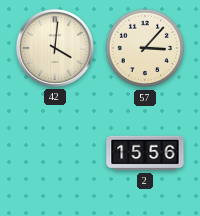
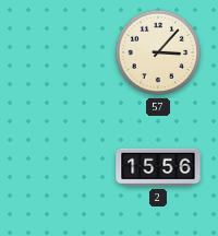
42: 4:01 -> none (55, 48)
